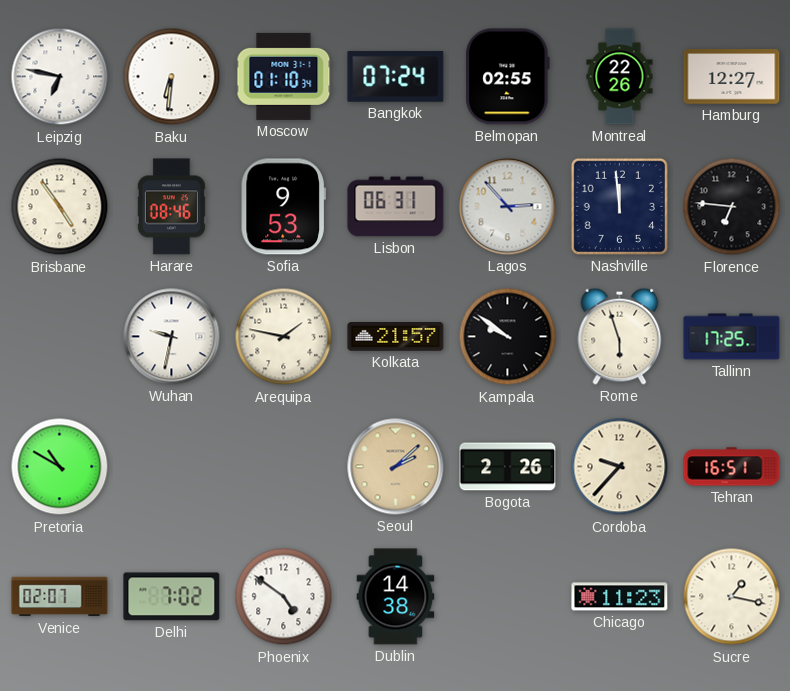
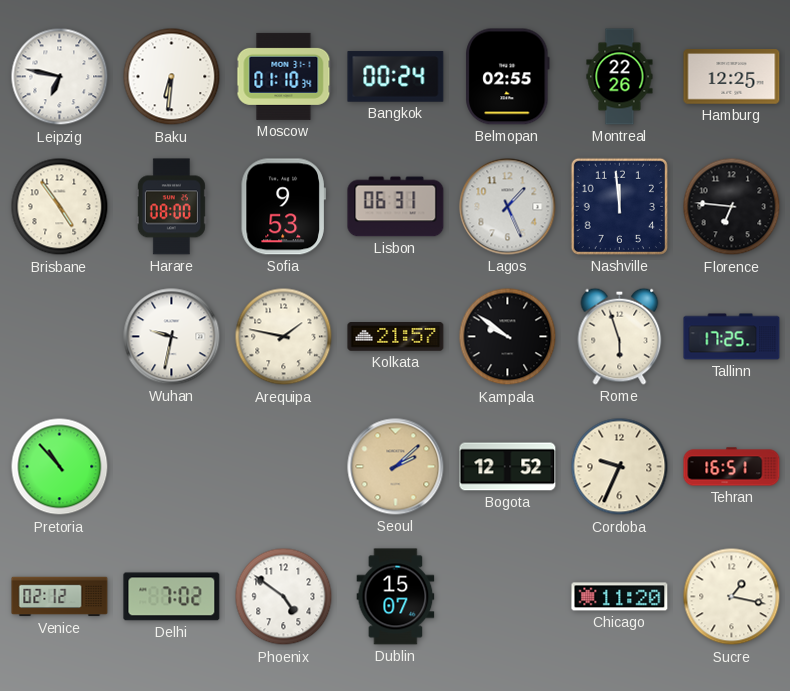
Bangkok: 07:24 -> 00:24 (396, 77)
Hamburg: 12:27 -> 12:25 (732, 77)
Harare: 08:46 -> 08:00 (171, 207)
Lagos: 2:53 -> 1:26 (508, 207)
Pretoria: 10:50 -> 10:53 (60, 467)
Bogota: 2:26 -> 12:52 (508, 467)
Cordoba: 9:37 -> 9:34 (620, 467)
Venice: 02:07 -> 02:12 (60, 597)
Dublin: 14:38 -> 15:07 (396, 597)
Chicago: 11:23 -> 11:20 (620, 597)
